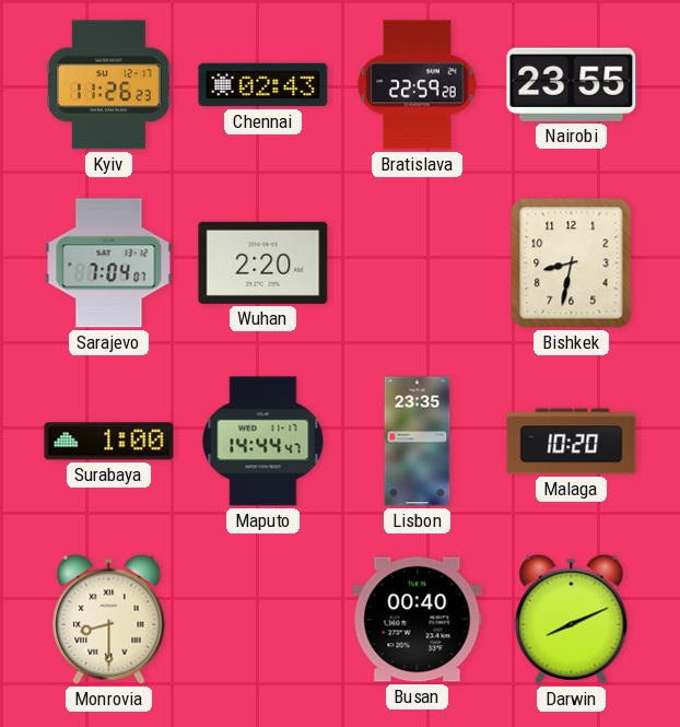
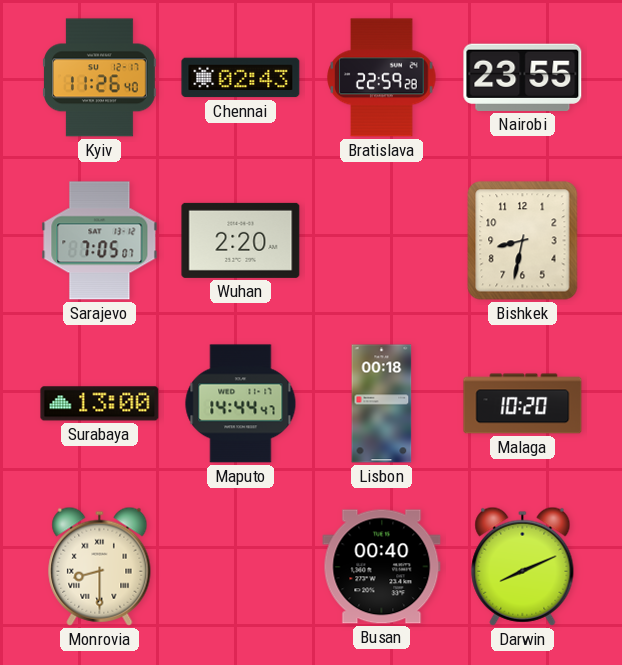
Kyiv: 11:26:23 -> 11:26:40 (100, 78)
Sarajevo: 7:04 -> 7:05 (100, 241)
Surabaya: 1:00 -> 13:00 (100, 404)
Lisbon: 23:35 -> 00:18 (382, 404)
